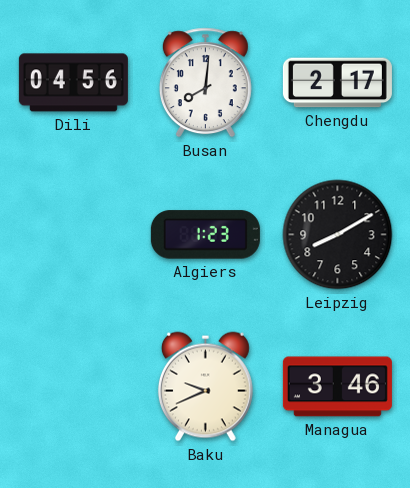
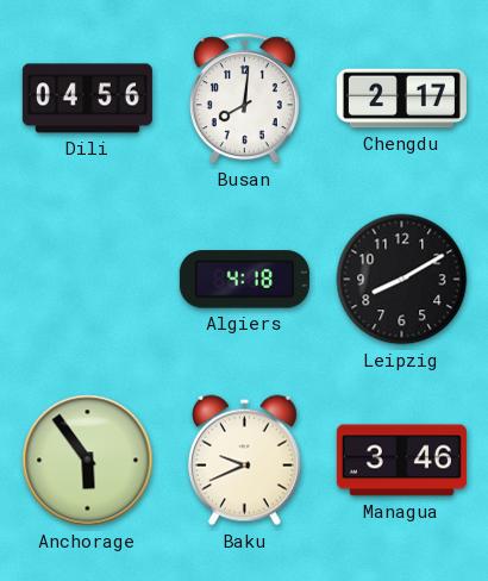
Algiers: 1:23 -> 4:18 (244, 280)
Anchorage: none -> 5:54 (88, 461)
